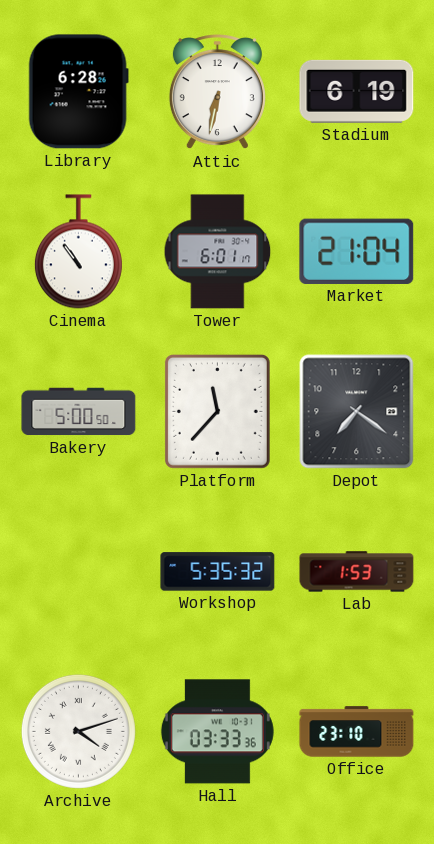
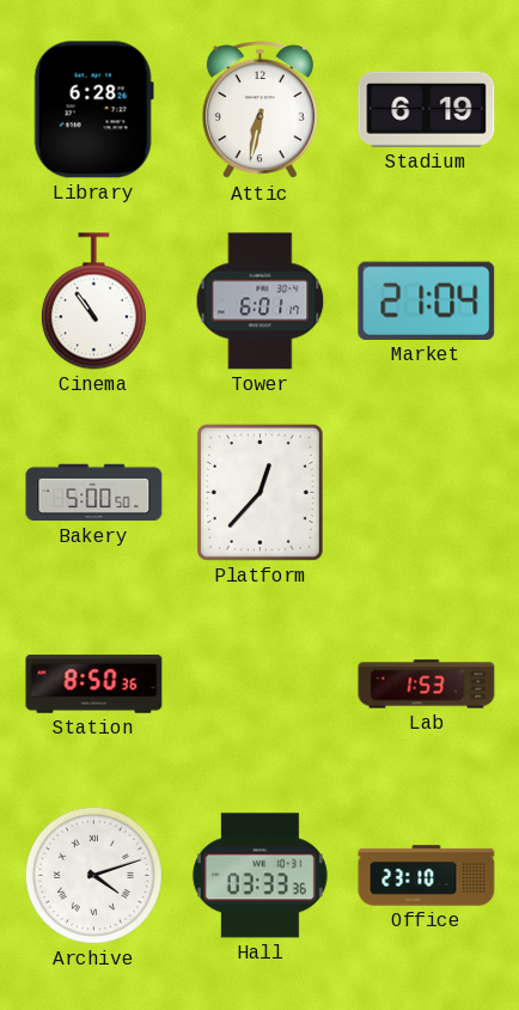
Platform: 11:37 -> 12:37 (259, 492)
Depot: 7:21 -> none (357, 412)
Station: none -> 8:50 (94, 685)
Workshop: 5:35 -> none (218, 572)
